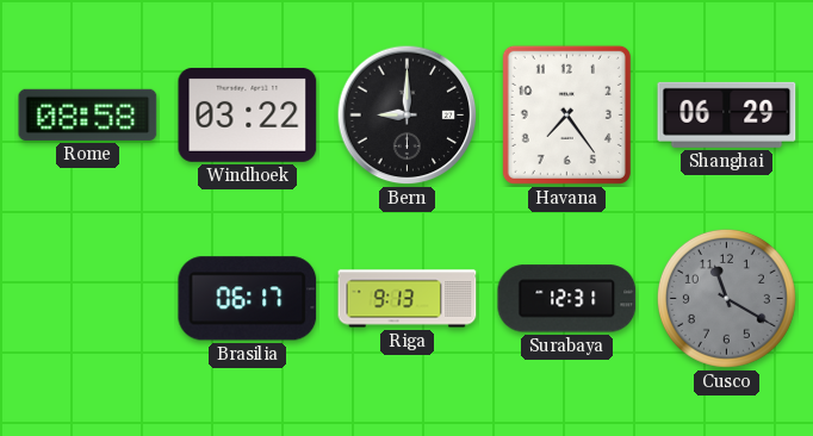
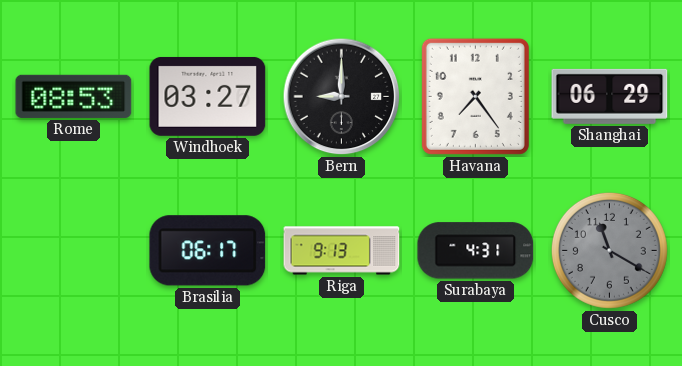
Rome: 08:58 -> 08:53 (74, 96)
Windhoek: 03:22 -> 03:27 (208, 96)
Surabaya: 12:31 -> 4:31 (476, 251)
